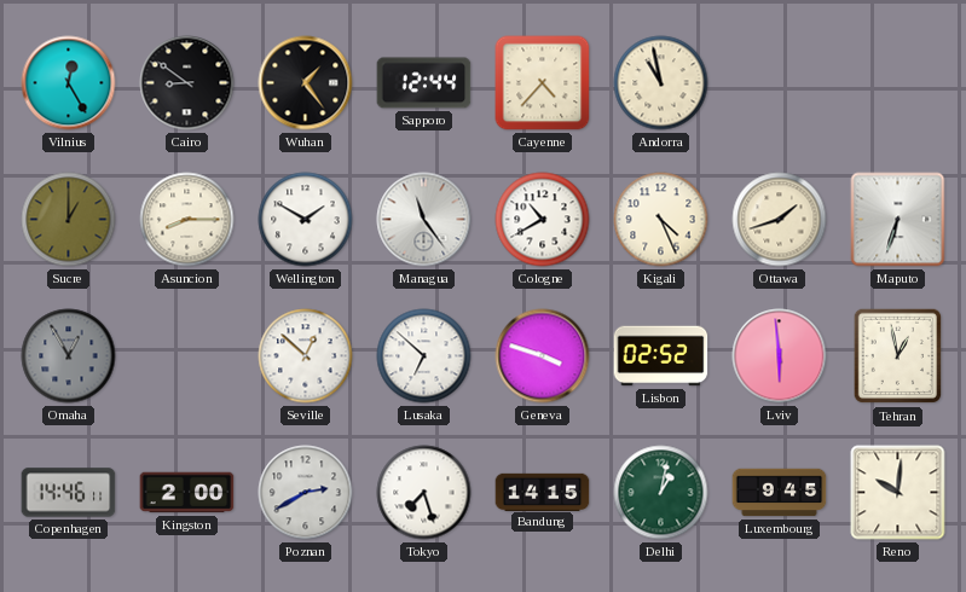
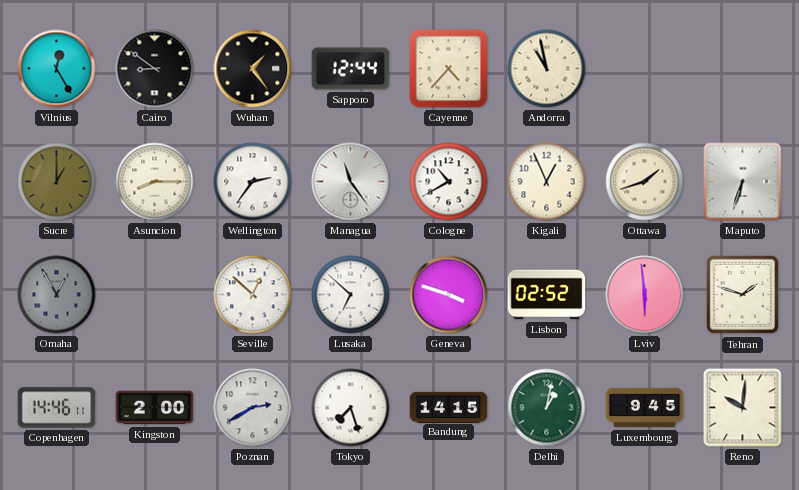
Wellington: 1:50 -> 2:36 (253, 182)
Kigali: 4:26 -> 12:56 (547, 182)
Tehran: 12:58 -> 1:48 (743, 295)
